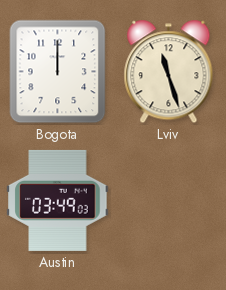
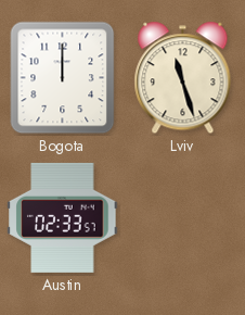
Austin: 03:49 -> 02:33 (63, 217)
